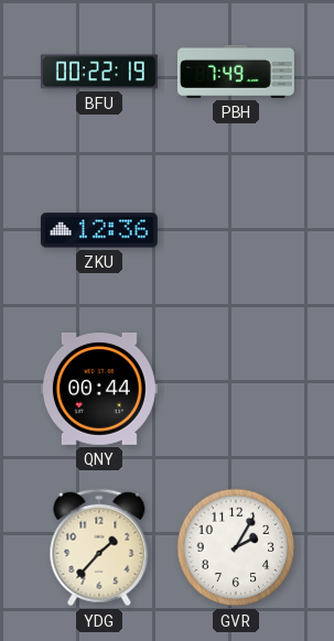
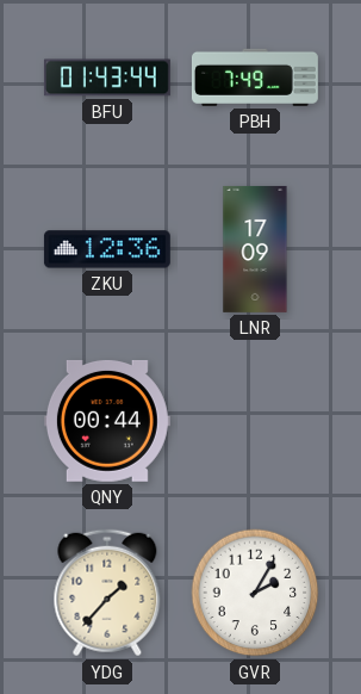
BFU: 00:22 -> 01:43 (107, 78)
LNR: none -> 17:09 (255, 249)
